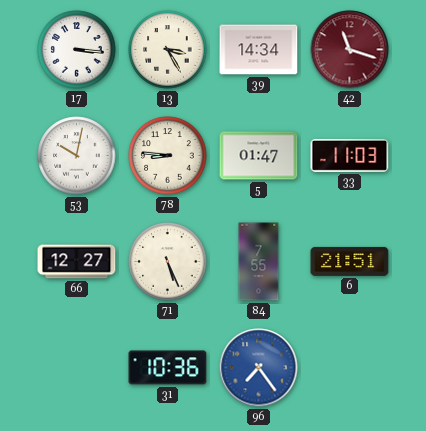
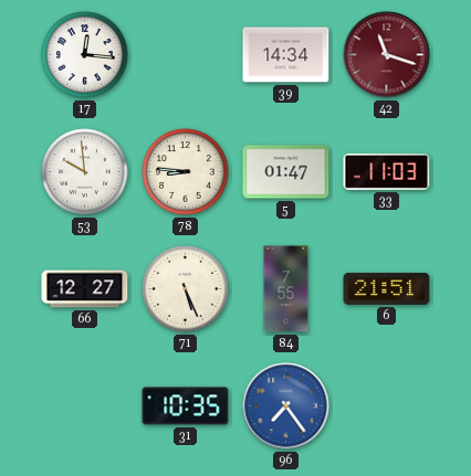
17: 3:16 -> 12:16 (85, 55)
13: 3:25 -> none (168, 50)
53: 10:02 -> 9:59 (85, 172)
31: 10:36 -> 10:35 (186, 406)
